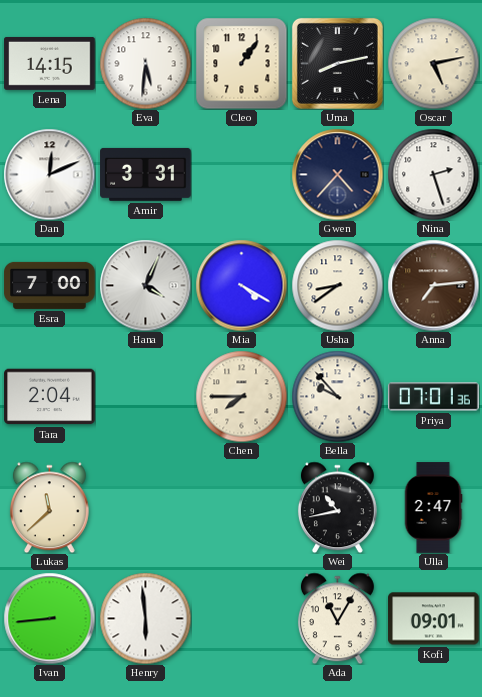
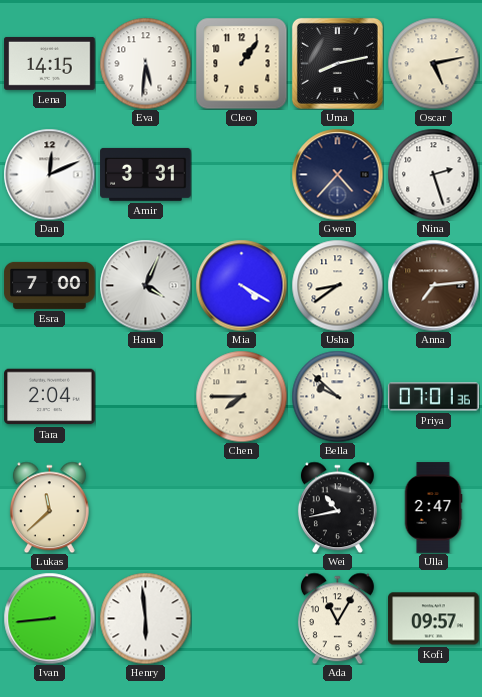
Bella: 9:53 -> 9:52 (337, 396)
Kofi: 09:01 -> 09:57 (434, 619)
